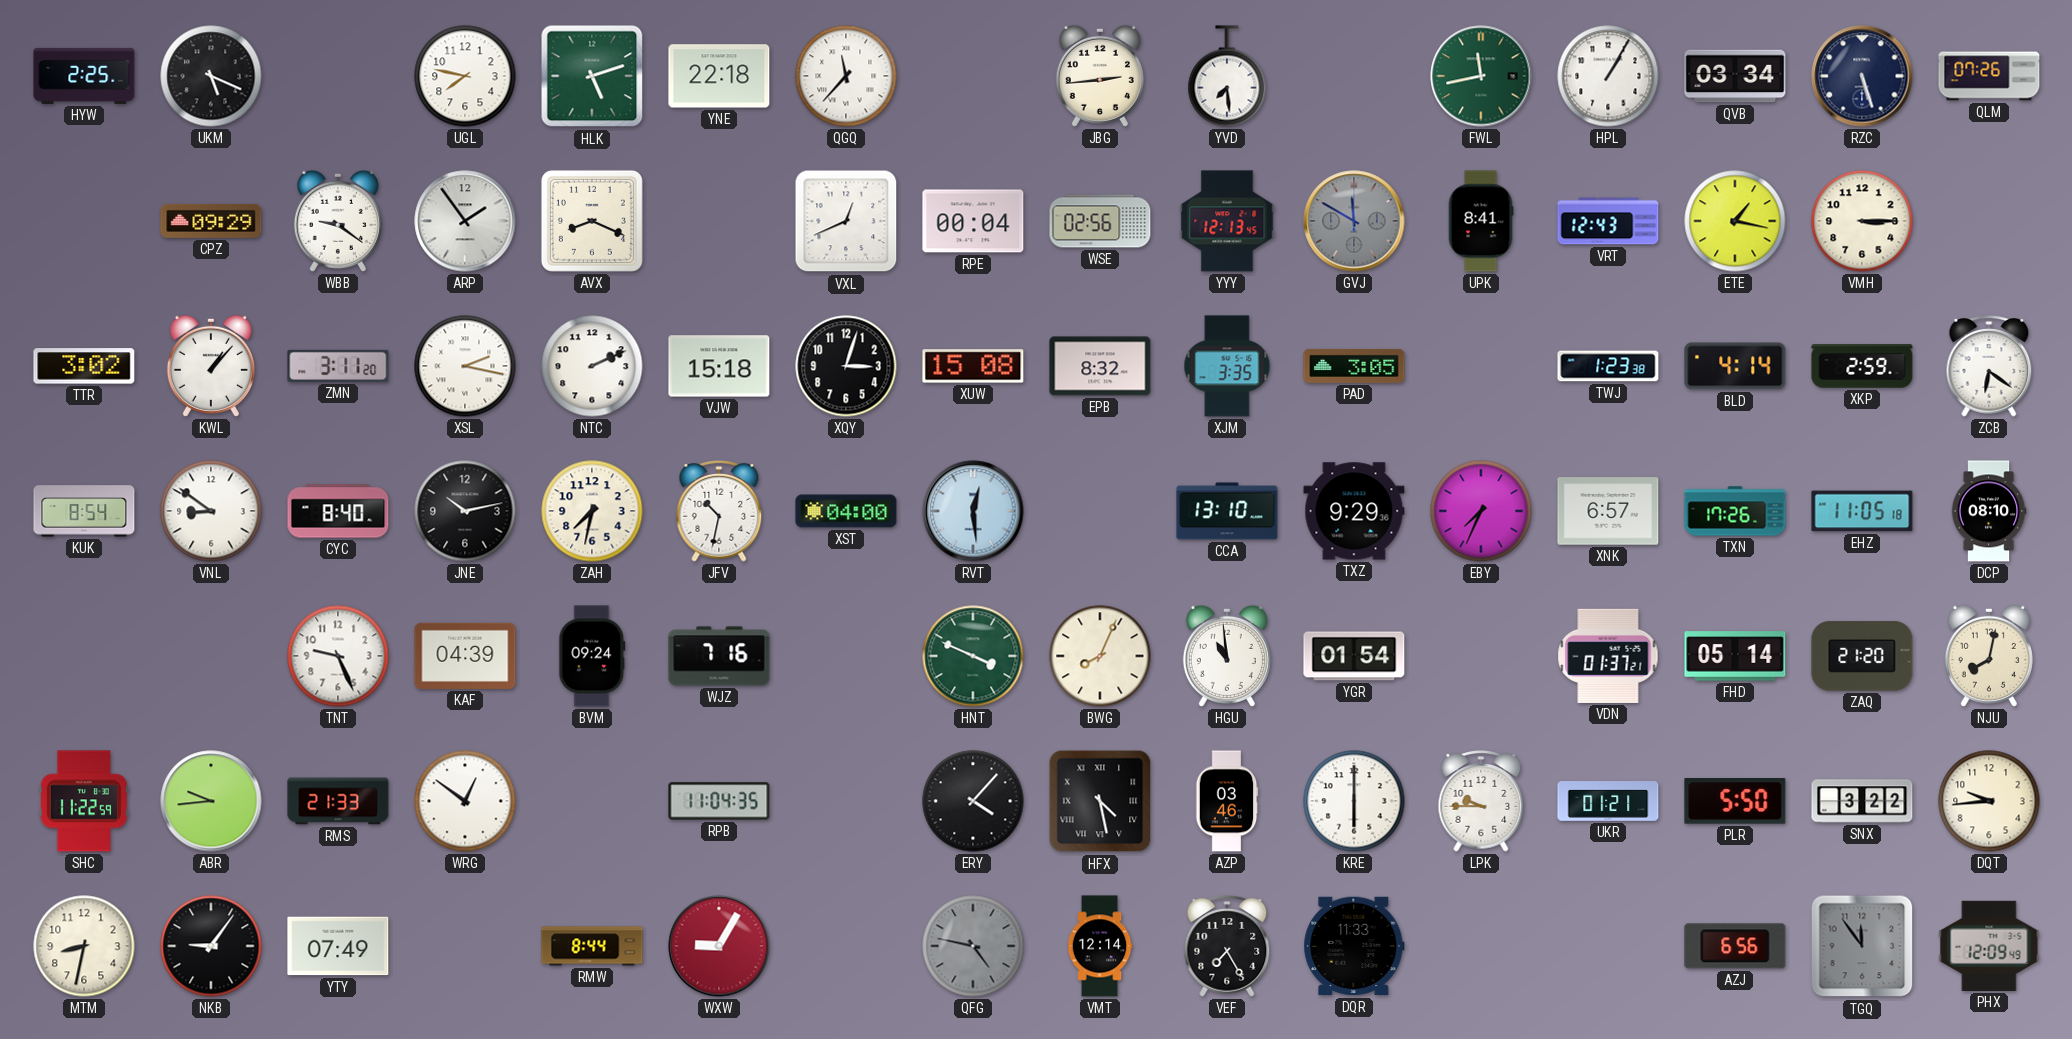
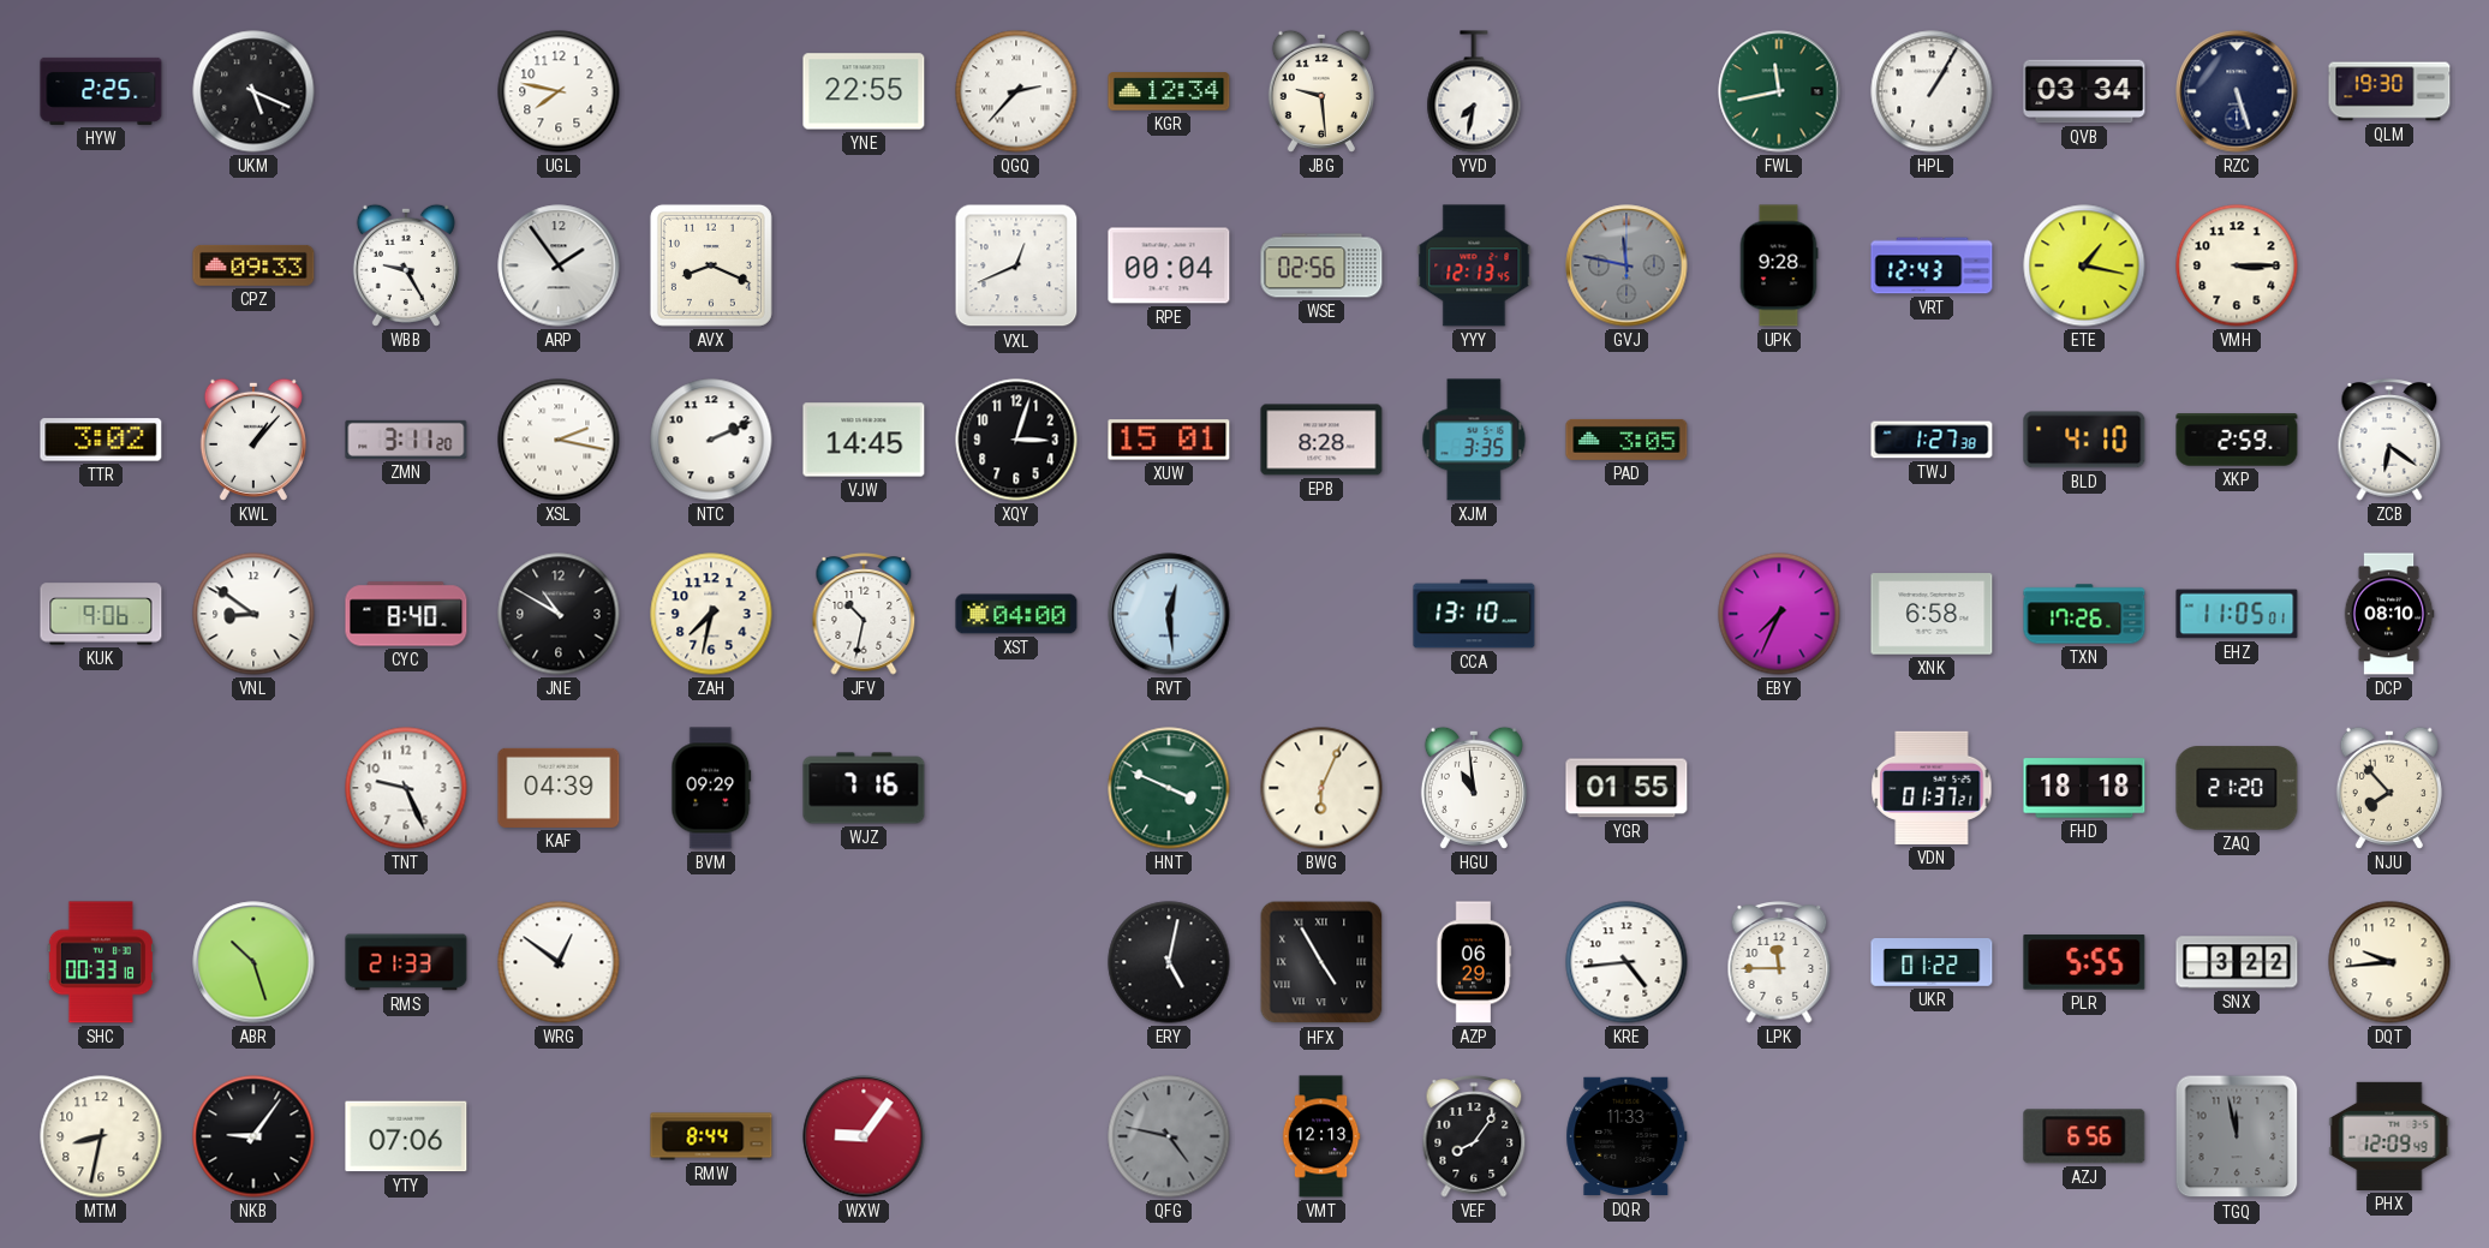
HLK: 5:12 -> none (592, 76)
YNE: 22:18 -> 22:55 (864, 91)
QGQ: 11:37 -> 2:37 (1016, 91)
KGR: none -> 12:34 (1169, 91)
JBG: 2:44 -> 9:29 (1321, 91)
YVD: 7:29 -> 7:32 (1474, 91)
QLM: 07:26 -> 19:30 (2389, 91)
CPZ: 09:29 -> 09:33 (253, 265)
WBB: 9:21 -> 9:25 (406, 265)
GVJ: 11:50 -> 11:47 (1626, 265)
UPK: 8:41 -> 9:28 (1779, 265)
VJW: 15:18 -> 14:45 (864, 440)
XUW: 15:08 -> 15:01 (1169, 440)
EPB: 8:32 -> 8:28 (1321, 440)
TWJ: 1:23 -> 1:27 (1932, 440)
BLD: 4:14 -> 4:10 (2084, 440)
KUK: 8:54 -> 9:06 (101, 614)
JNE: 10:13 -> 10:50 (559, 614)
TXZ: 9:29 -> none (1354, 511)
XNK: 6:57 -> 6:58 (1932, 614)
EHZ: 11:05:18 -> 11:05:01 (2237, 614)
BVM: 09:24 -> 09:29 (711, 788)
BWG: 8:04 -> 6:04 (1321, 788)
YGR: 01:54 -> 01:55 (1626, 788)
FHD: 05:14 -> 18:18 (2084, 788)
NJU: 8:02 -> 7:53 (2389, 788)
SHC: 11:22 -> 00:33 (101, 962)
ABR: 9:44 -> 10:27 (253, 962)
RPB: 11:04 -> none (719, 801)
ERY: 4:07 -> 5:02 (1169, 962)
HFX: 4:28 -> 4:55 (1321, 962)
AZP: 03:46 -> 06:29 (1474, 962)
KRE: 6:00 -> 4:44 (1626, 962)
LPK: 9:45 -> 11:45 (1779, 962)
UKR: 01:21 -> 01:22 (1932, 963)
PLR: 5:50 -> 5:55 (2084, 962)
YTY: 07:49 -> 07:06 (406, 1136)
WXW: 9:05 -> 9:06 (864, 1136)
VMT: 12:14 -> 12:13 (1321, 1136)
VEF: 7:25 -> 8:06 (1474, 1136)
TGQ: 11:54 -> 11:58 (2237, 1136)
